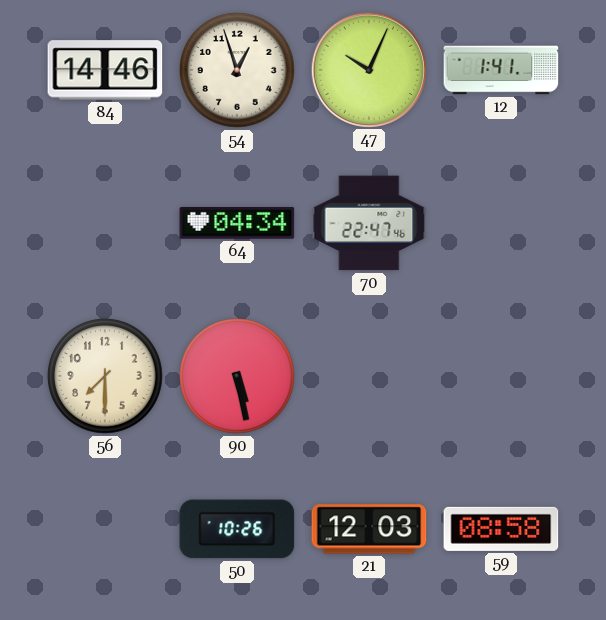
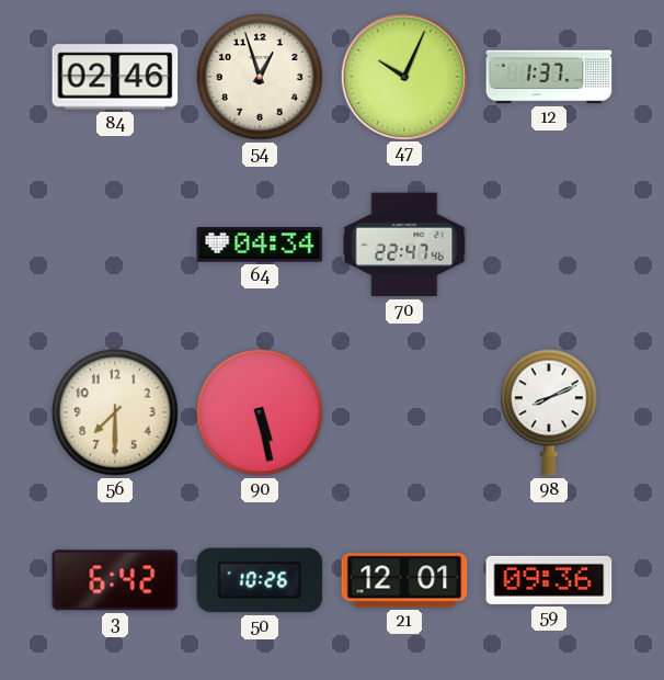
84: 14:46 -> 02:46 (115, 77)
12: 1:41 -> 1:37 (549, 77)
98: none -> 8:11 (550, 412)
3: none -> 6:42 (115, 580)
21: 12:03 -> 12:01 (404, 580)
59: 08:58 -> 09:36 (549, 580)
